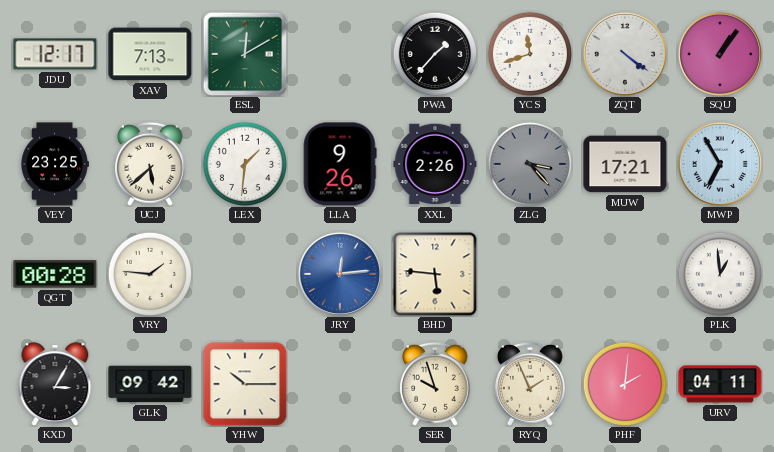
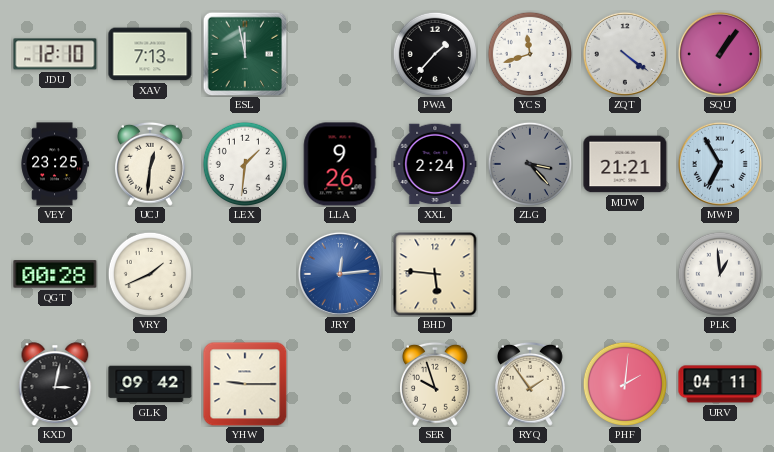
JDU: 12:17 -> 12:10 (55, 54)
ESL: 12:10 -> 11:58 (245, 54)
UCJ: 5:38 -> 12:31 (151, 164)
XXL: 2:26 -> 2:24 (435, 164)
MUW: 17:21 -> 21:21 (625, 164)
VRY: 1:46 -> 1:41 (149, 273)
KXD: 3:05 -> 3:02 (55, 384)
YHW: 10:15 -> 9:15 (245, 384)
RYQ: 1:56 -> 1:54 (531, 384)
